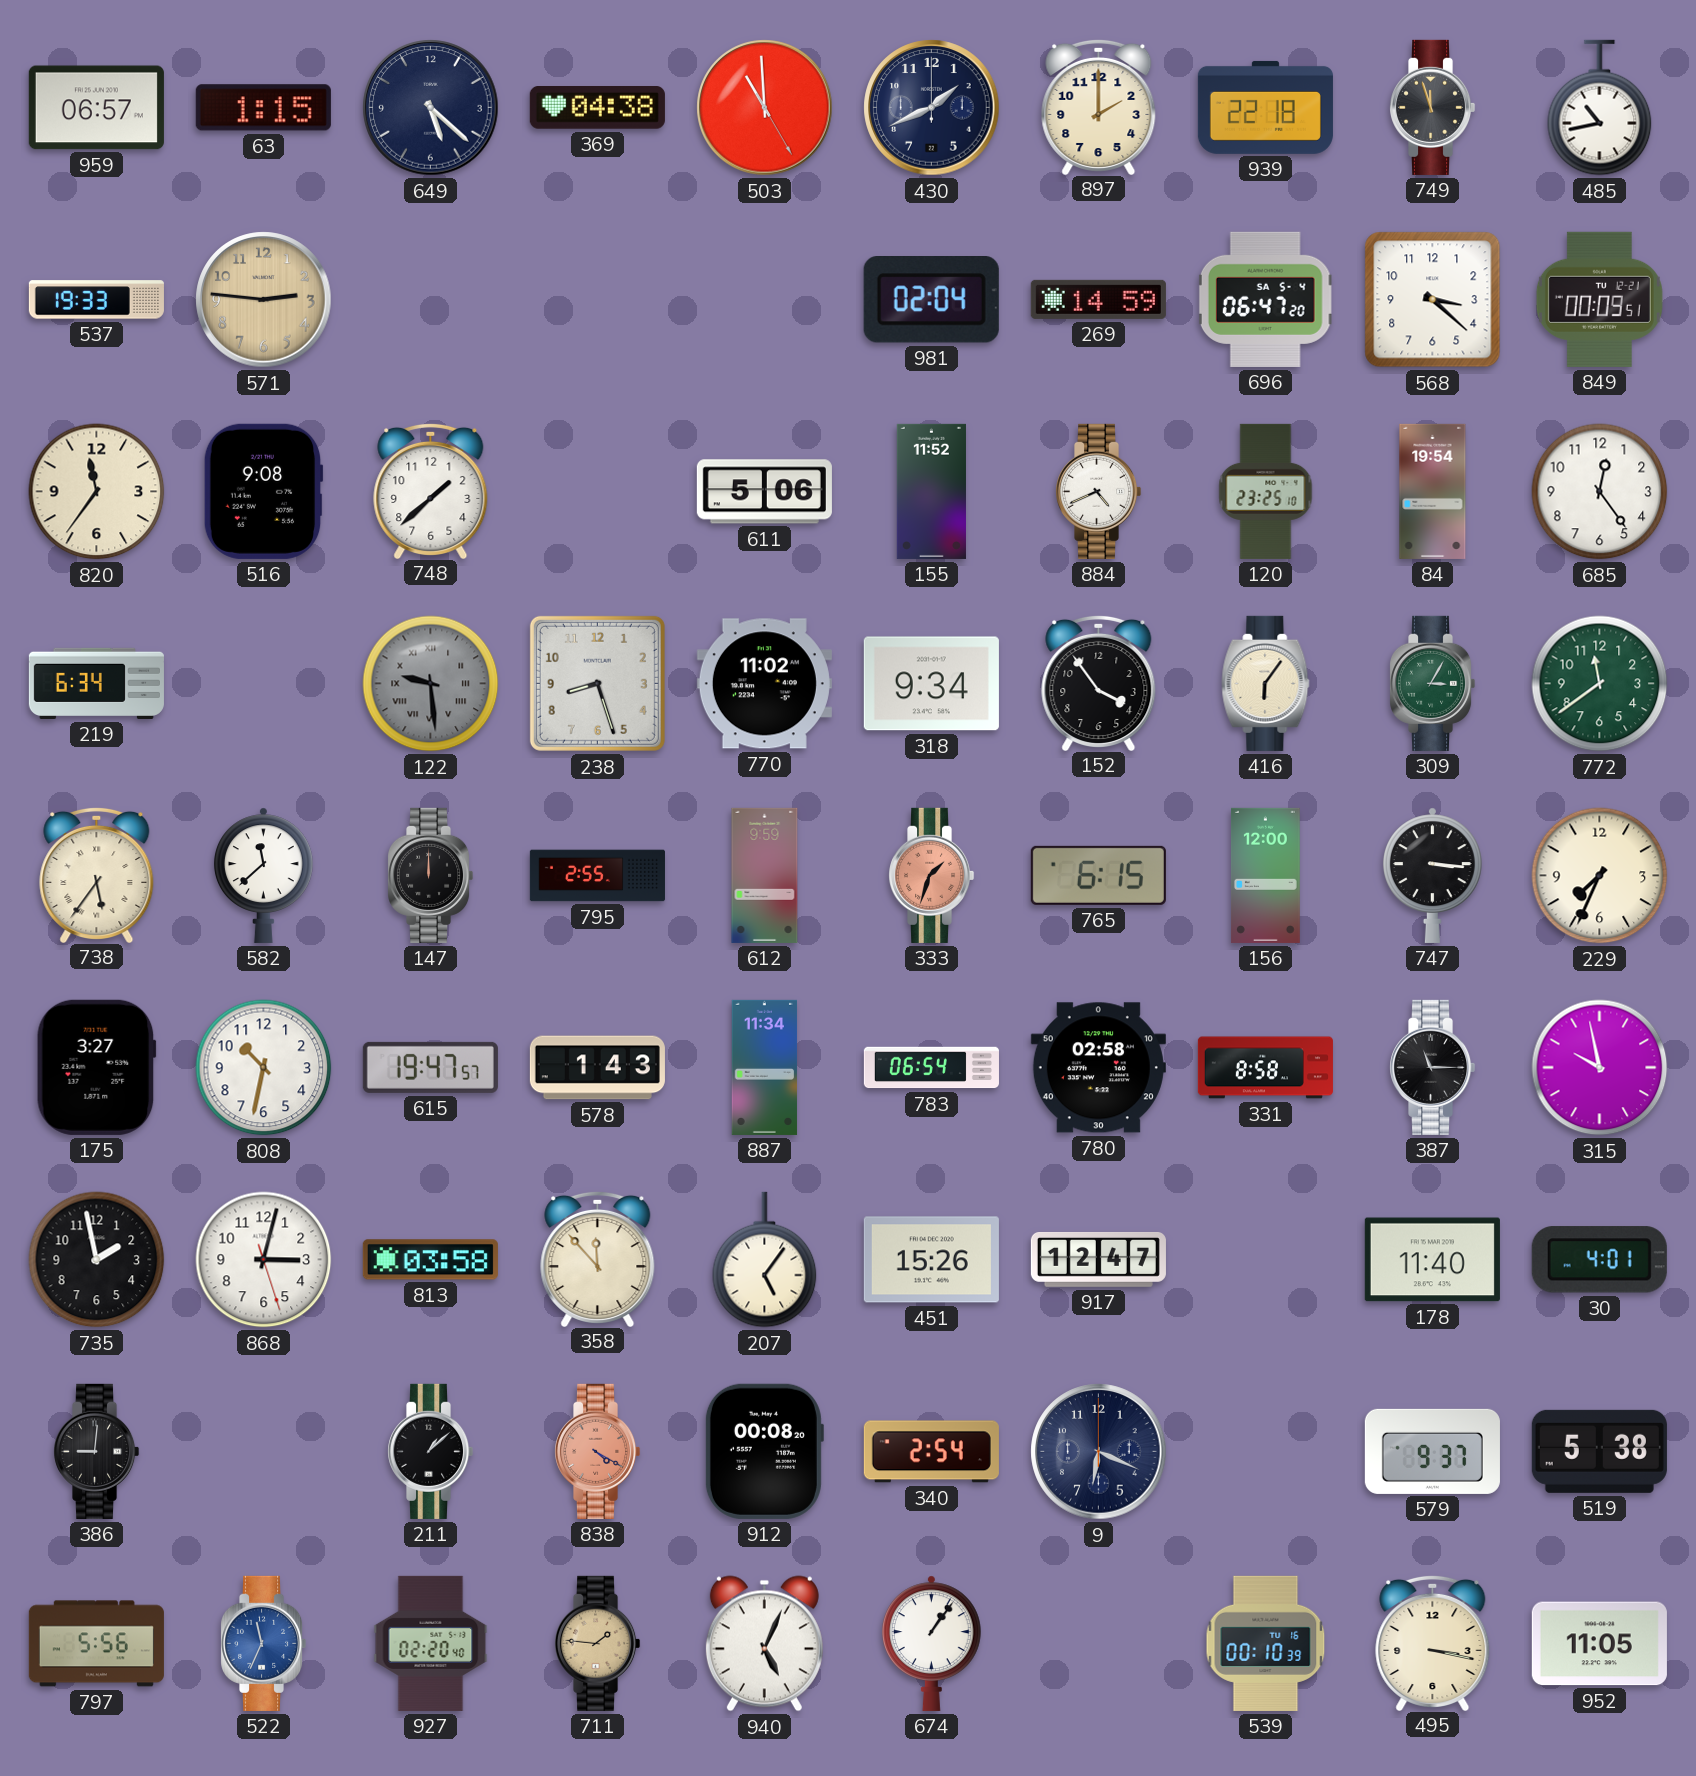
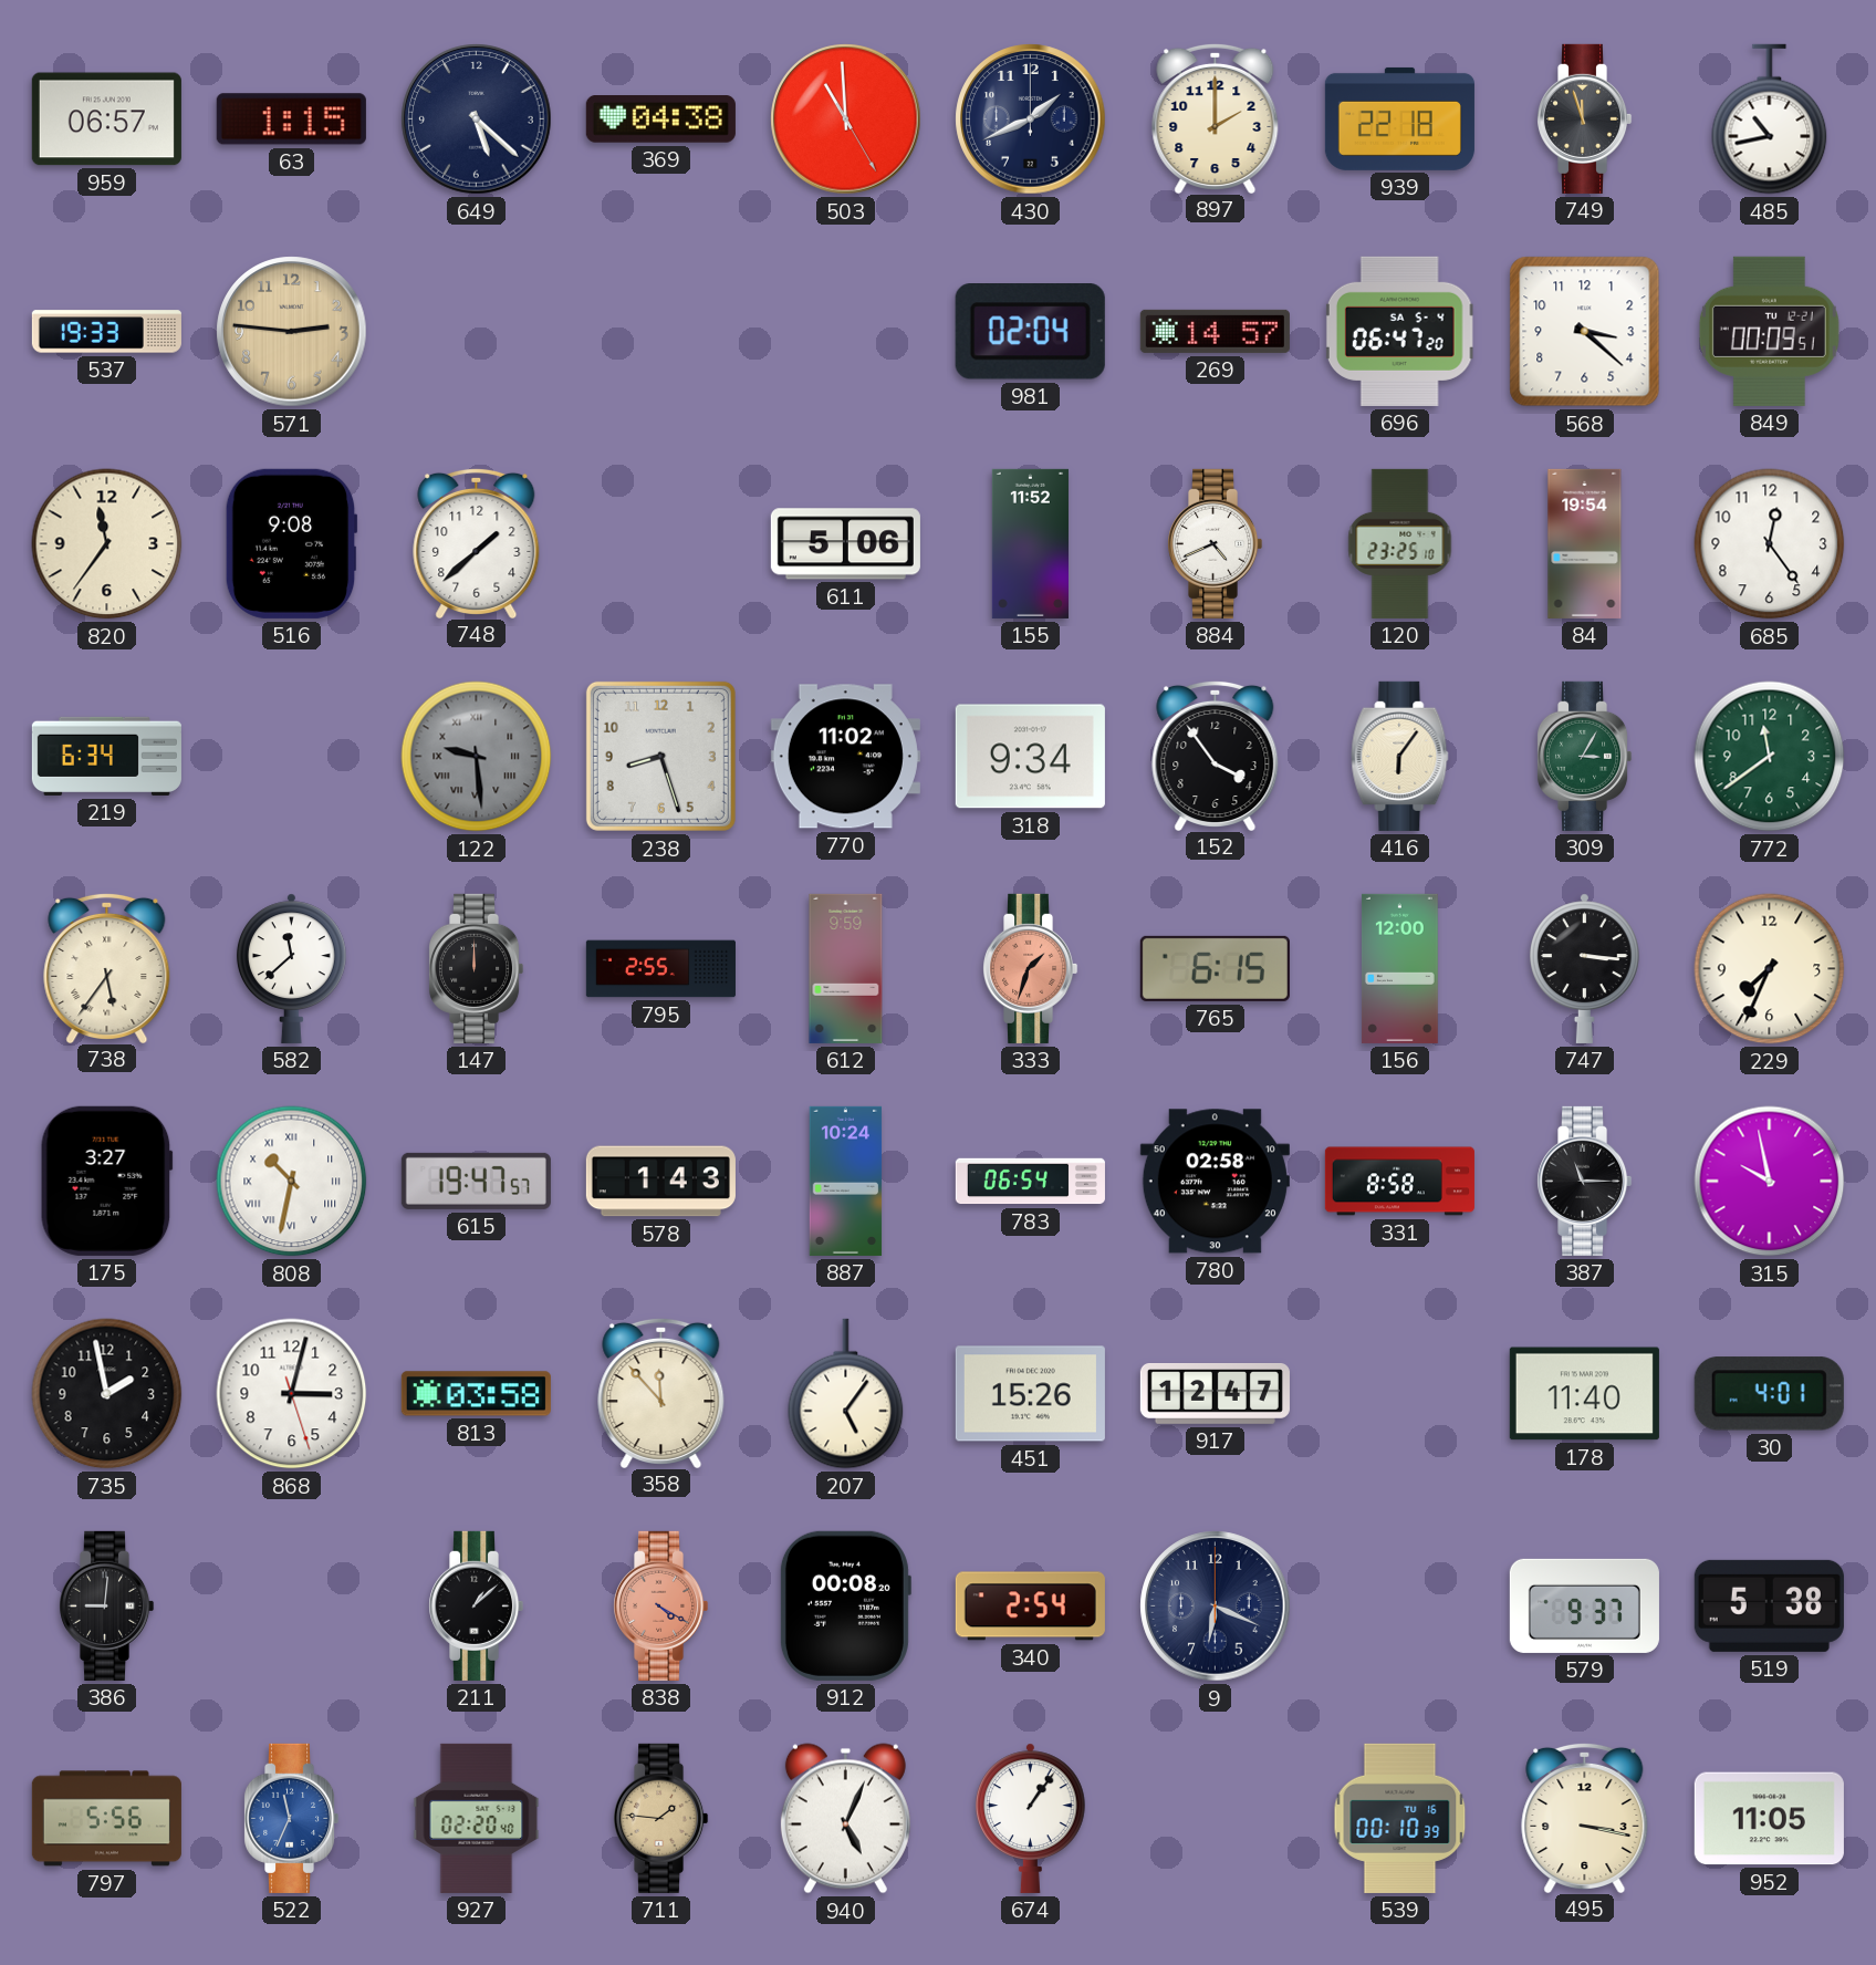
269: 14:59 -> 14:57 (1215, 331)
808 numerals: Arabic -> Roman (292, 1182)
887: 11:34 -> 10:24 (846, 1181)
